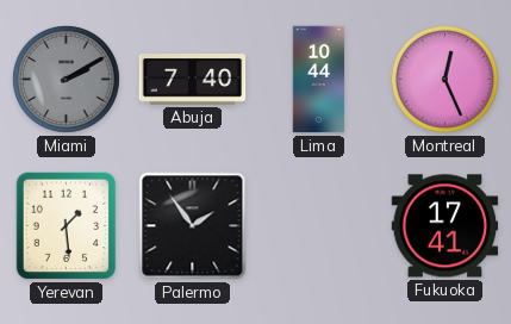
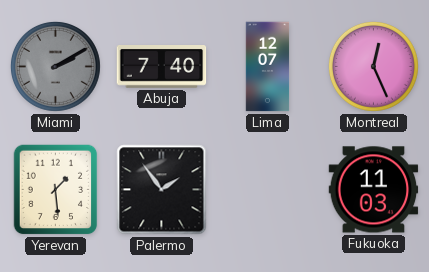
Lima: 10:44 -> 12:07 (268, 67)
Fukuoka: 17:41 -> 11:03 (374, 190)
